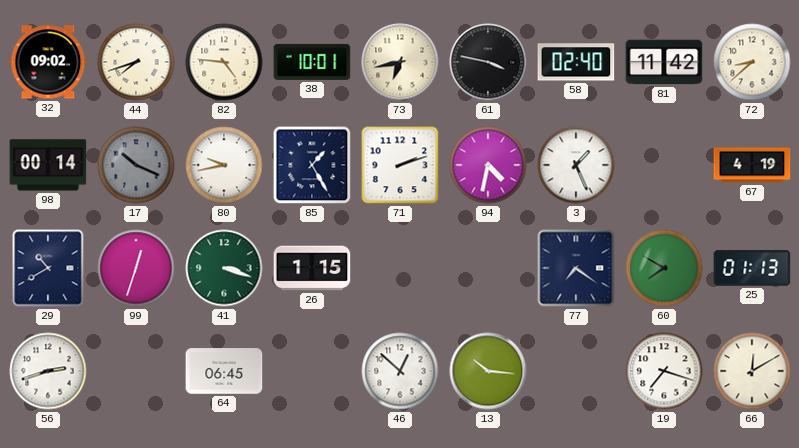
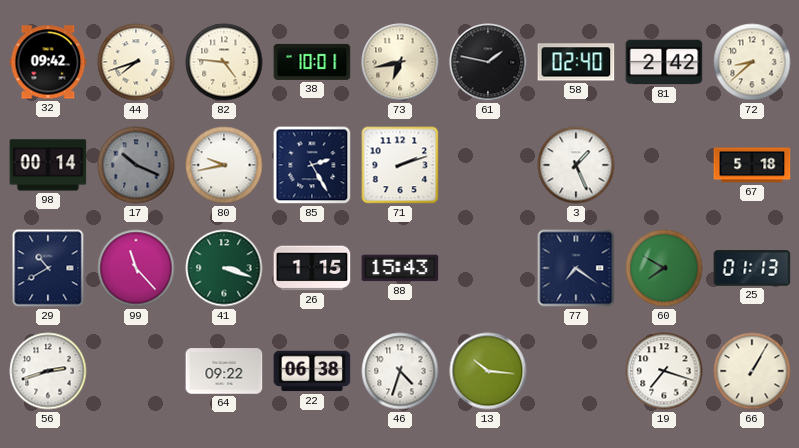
32: 09:02 -> 09:42 (48, 62)
61: 3:47 -> 1:47 (488, 62)
81: 11:42 -> 2:42 (664, 62)
85: 1:25 -> 2:25 (312, 165)
94: 4:32 -> none (488, 165)
67: 4:19 -> 5:18 (752, 165)
99: 12:33 -> 11:23 (136, 268)
88: none -> 15:43 (400, 268)
64: 06:45 -> 09:22 (224, 371)
22: none -> 06:38 (312, 371)
46: 12:52 -> 4:33 (400, 371)
66: 12:10 -> 1:05 (752, 371)
